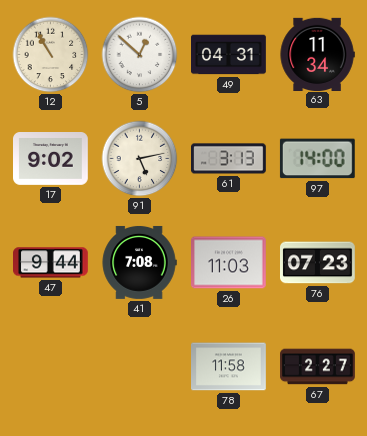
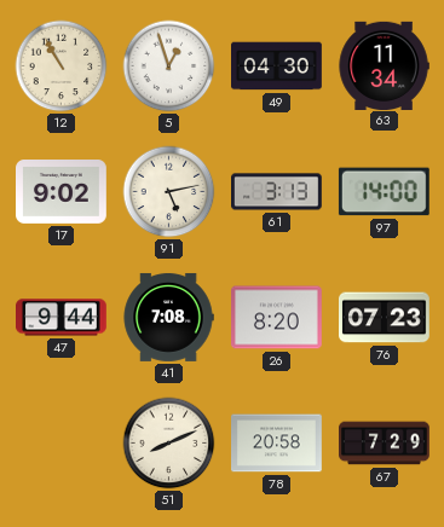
5: 12:52 -> 12:57 (169, 66)
49: 04:31 -> 04:30 (277, 66)
26: 11:03 -> 8:20 (277, 318)
51: none -> 8:11 (169, 444)
78: 11:58 -> 20:58 (277, 444)
67: 2:27 -> 7:29 (385, 444)
